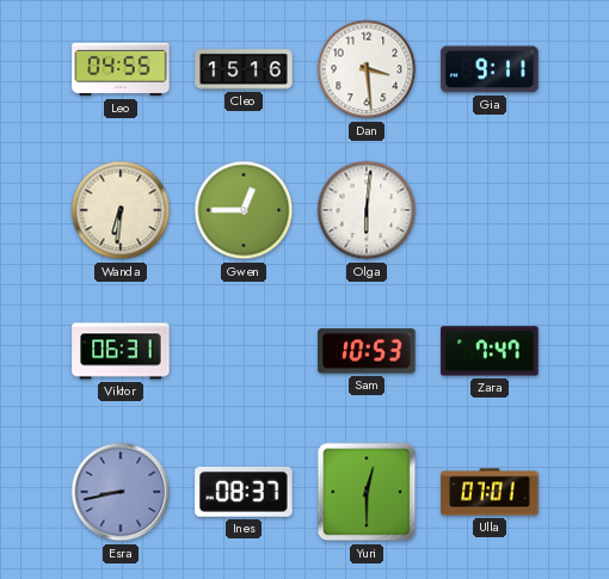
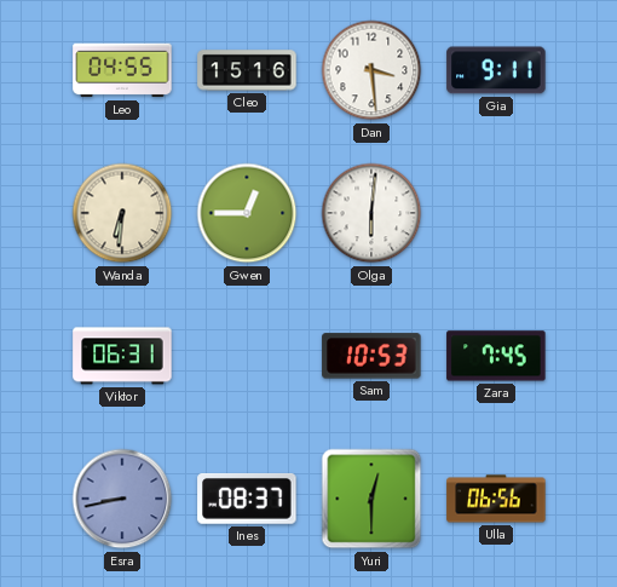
Zara: 7:47 -> 7:45 (496, 356)
Ulla: 07:01 -> 06:56 (496, 499)
